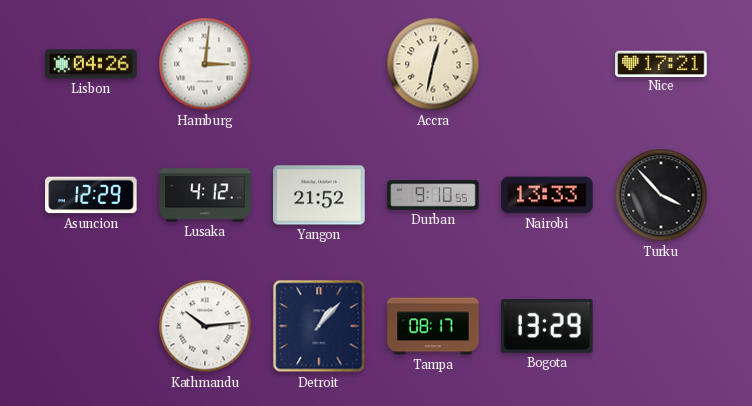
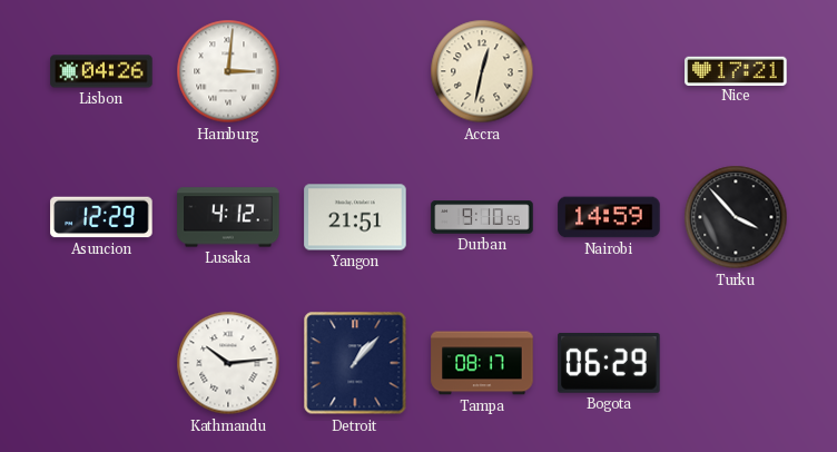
Yangon: 21:52 -> 21:51 (355, 217)
Nairobi: 13:33 -> 14:59 (609, 217)
Bogota: 13:29 -> 06:29 (609, 364)
